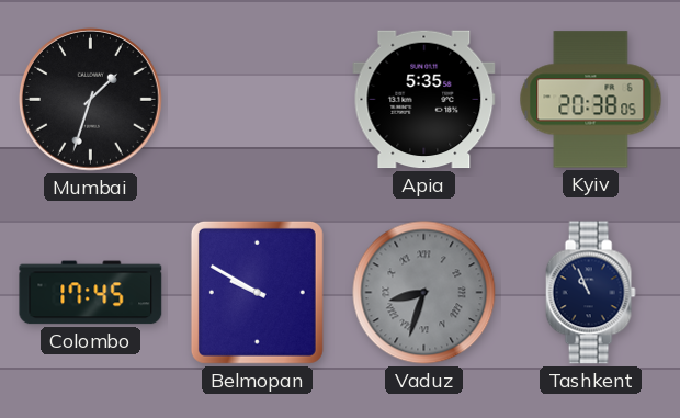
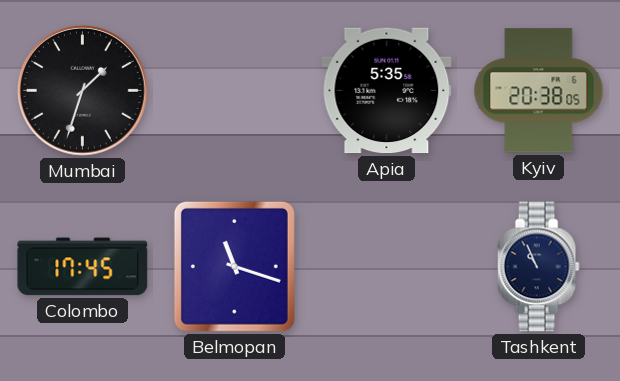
Belmopan: 9:50 -> 11:18 (234, 266)
Vaduz: 8:33 -> none (424, 293)
